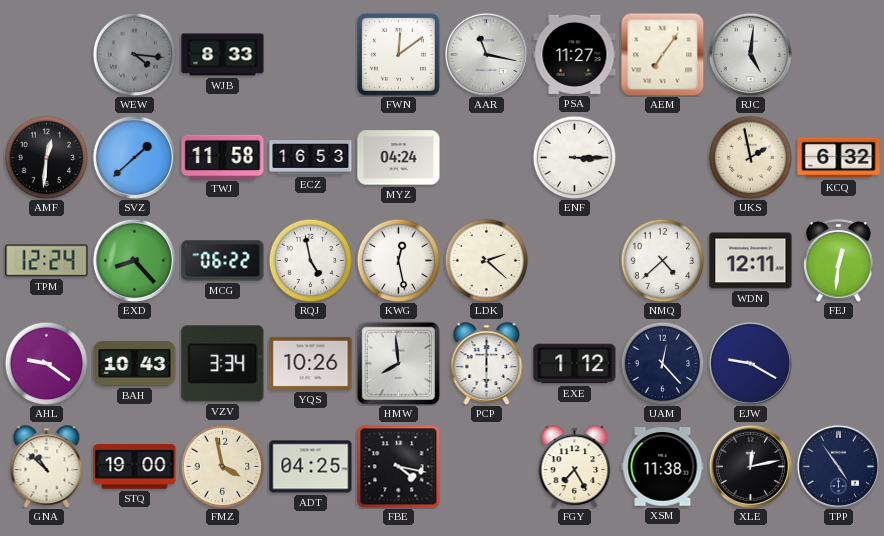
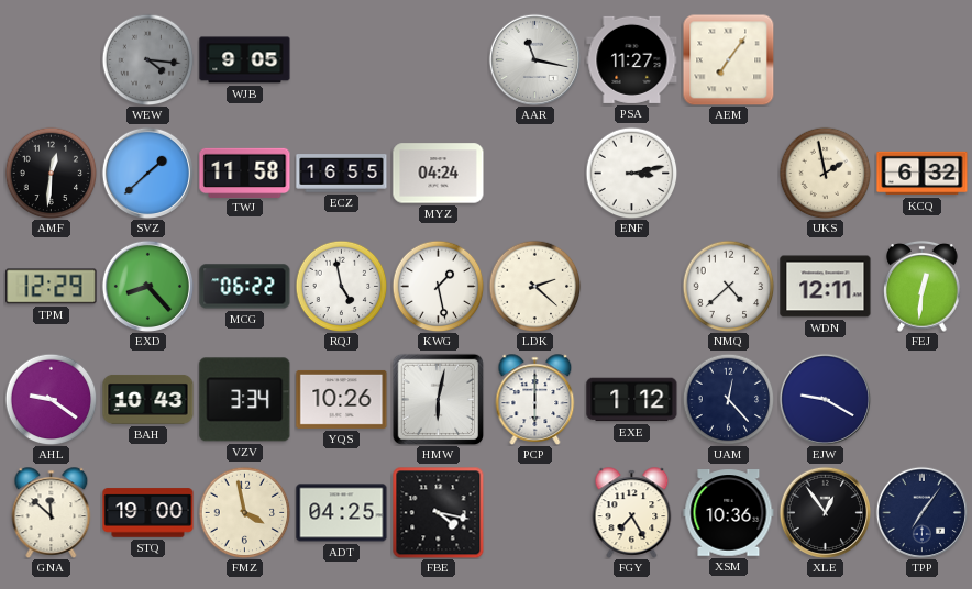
WJB: 8:33 -> 9:05 (245, 60)
FWN: 12:09 -> none (398, 54)
RJC: 5:01 -> none (750, 54)
ECZ: 16:53 -> 16:55 (342, 174)
ENF: 3:15 -> 3:13 (631, 173)
TPM: 12:24 -> 12:29 (52, 287)
KWG: 12:28 -> 1:28 (438, 286)
HMW: 7:59 -> 6:02 (438, 399)
GNA: 10:52 -> 11:52 (52, 513)
XSM: 11:38 -> 10:36 (729, 513)
XLE: 12:13 -> 12:54 (825, 512)
TPP: 4:54 -> 7:06 (921, 512)
